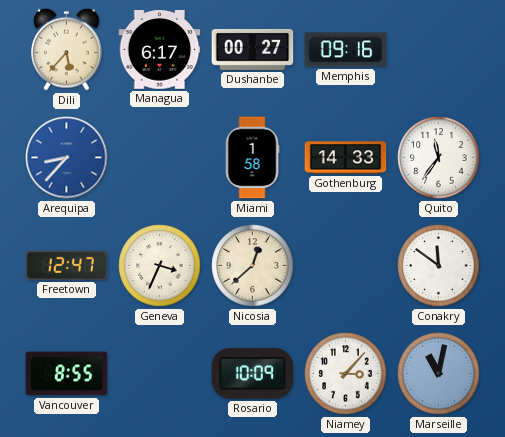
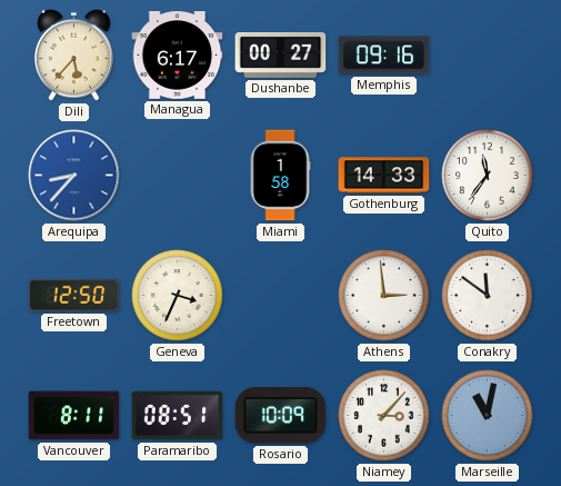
Freetown: 12:47 -> 12:50 (74, 295)
Nicosia: 12:38 -> none (253, 266)
Athens: none -> 2:59 (384, 296)
Vancouver: 8:55 -> 8:11 (74, 416)
Paramaribo: none -> 08:51 (178, 416)
